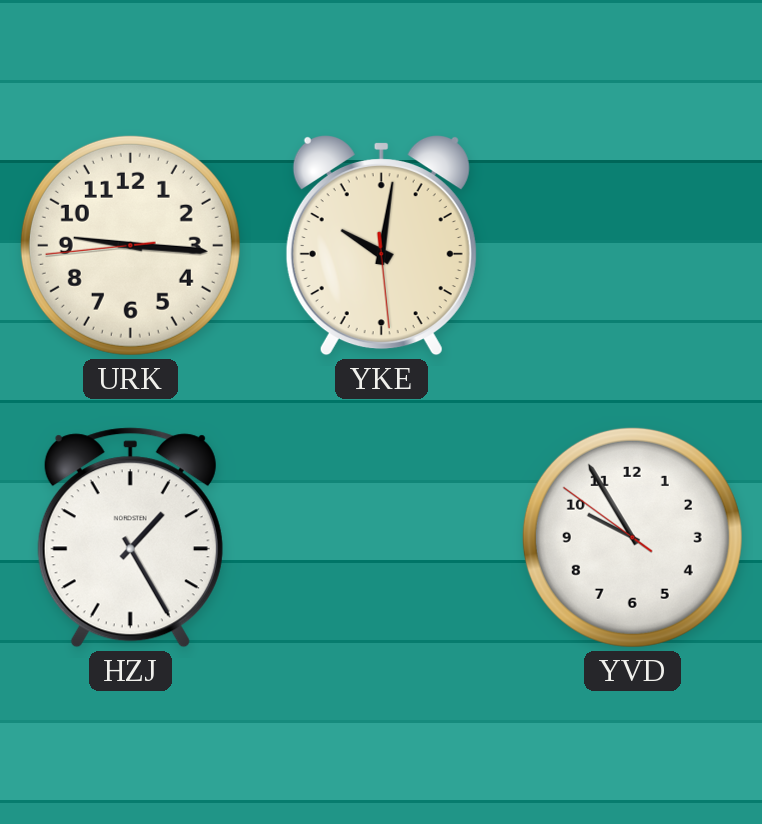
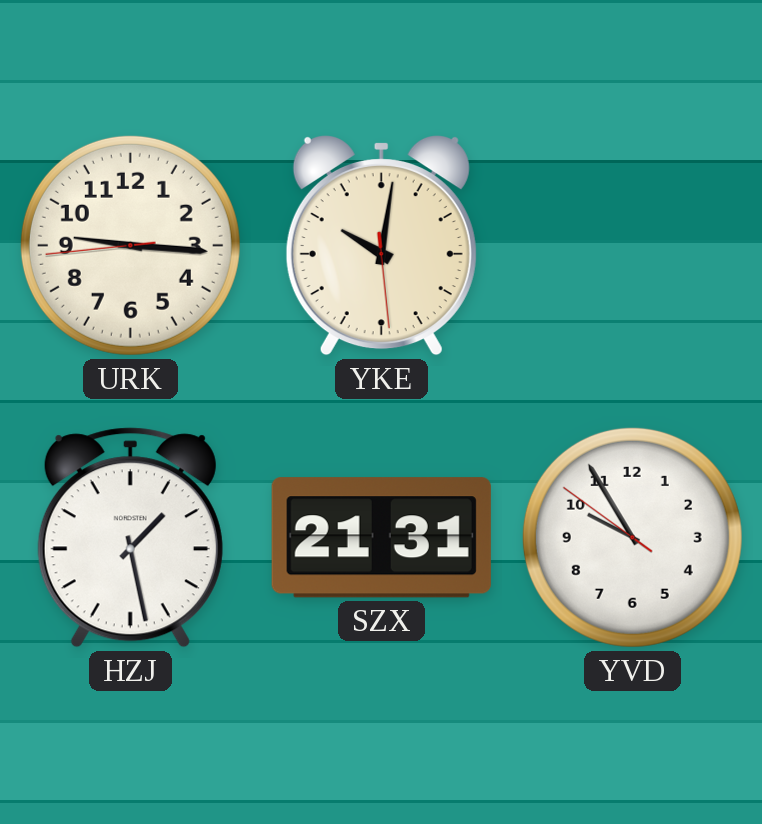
HZJ: 1:25 -> 1:28 (130, 538)
SZX: none -> 21:31 (381, 538)
